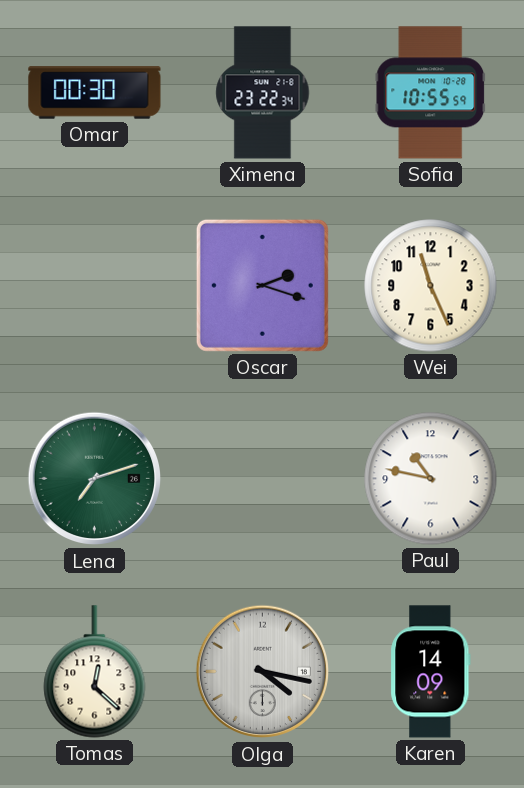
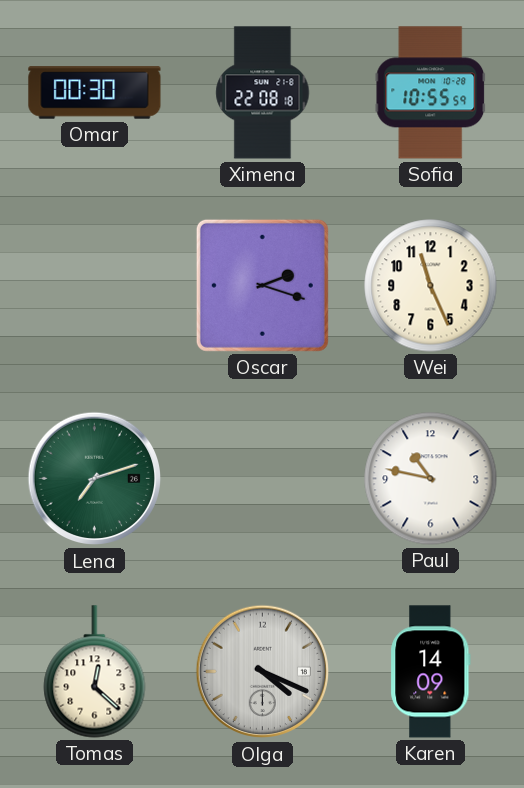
Ximena: 23:22 -> 22:08 (263, 93)
Olga: 4:17 -> 4:19 (263, 672)
